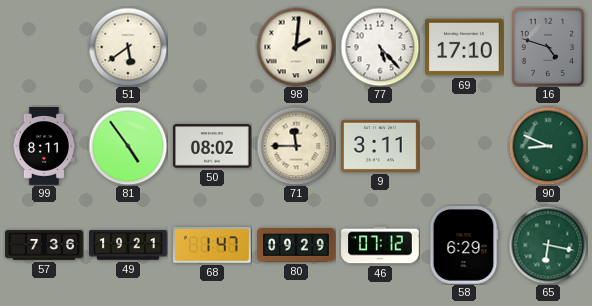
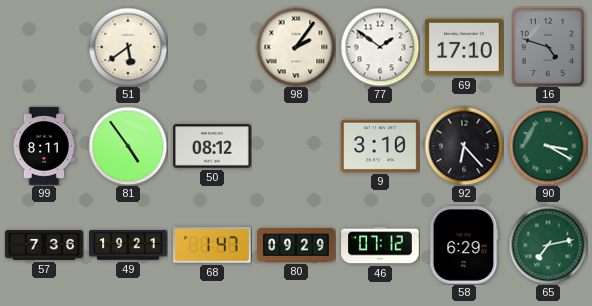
98: 2:01 -> 2:06 (296, 47)
77: 5:23 -> 1:51 (380, 47)
50: 08:02 -> 08:12 (212, 146)
71: 11:45 -> none (296, 146)
9: 3:11 -> 3:10 (380, 146)
92: none -> 6:23 (464, 146)
90: 8:49 -> 3:20 (548, 146)
65: 6:17 -> 7:13 (548, 245)
